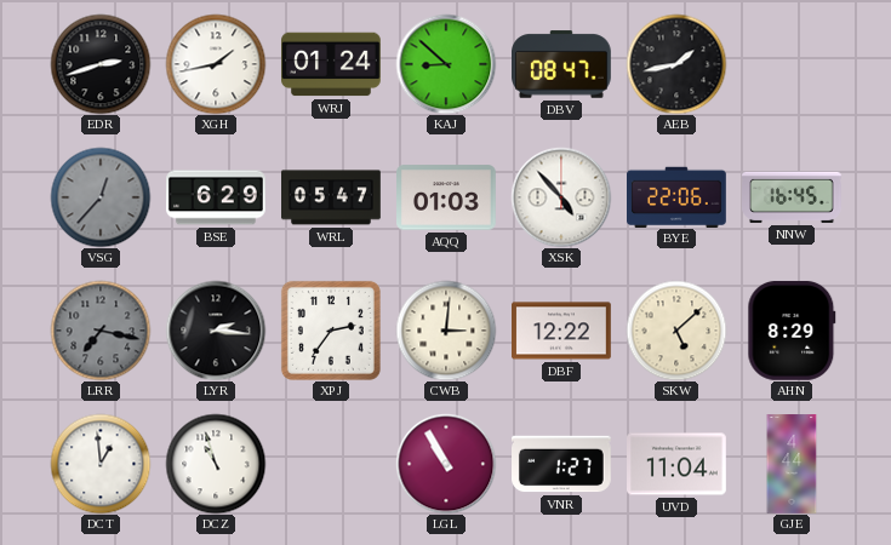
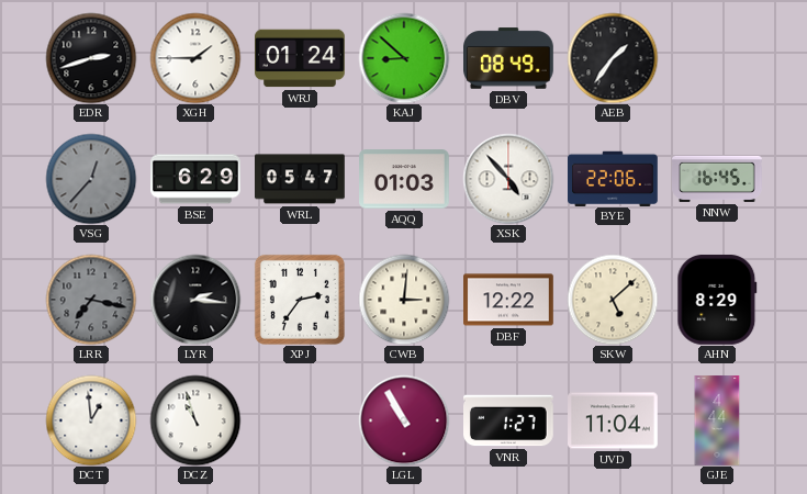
XGH: 1:43 -> 1:45 (195, 58)
DBV: 08:47 -> 08:49 (509, 58)
AEB: 1:43 -> 1:36 (613, 58)
